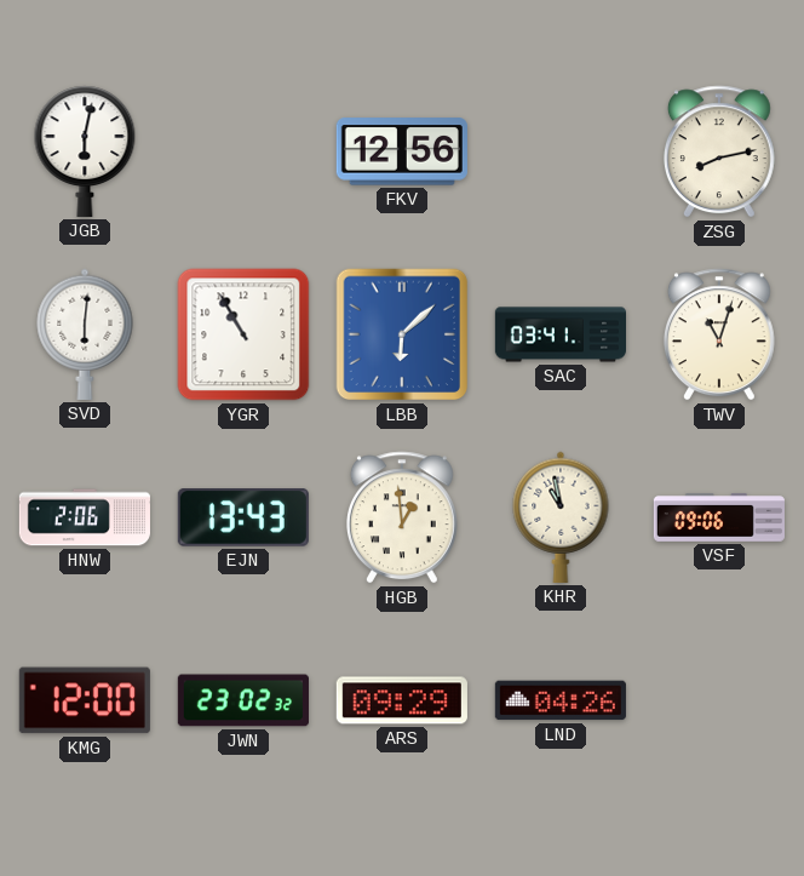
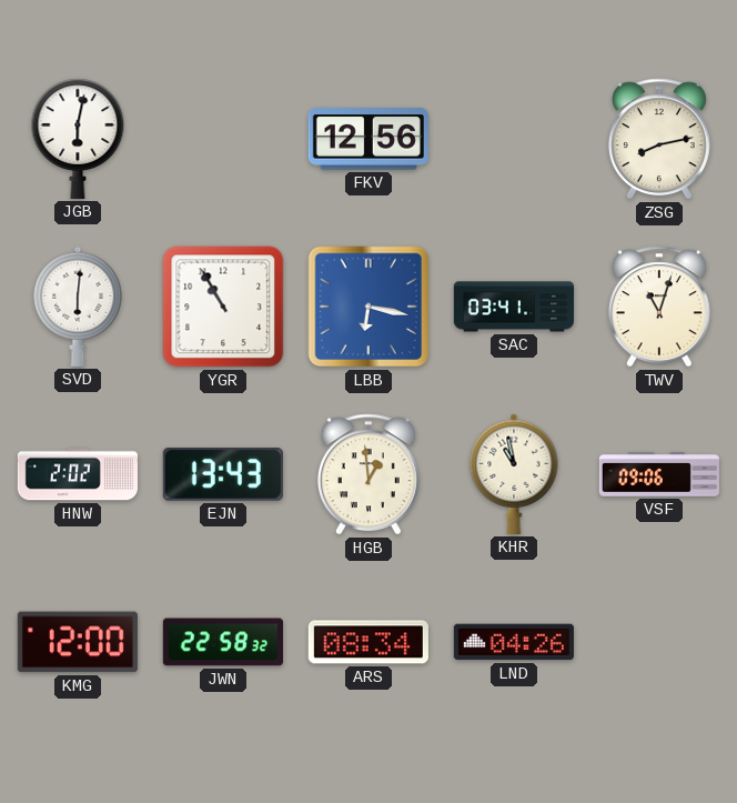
LBB: 6:08 -> 6:17 (368, 307)
HNW: 2:06 -> 2:02 (78, 474)
JWN: 23:02 -> 22:58 (223, 642)
ARS: 09:29 -> 08:34 (368, 642)
